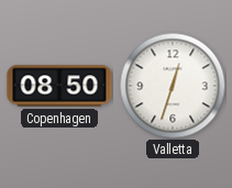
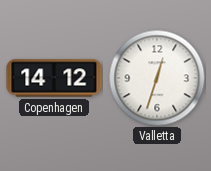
Copenhagen: 08:50 -> 14:12 (54, 78)
